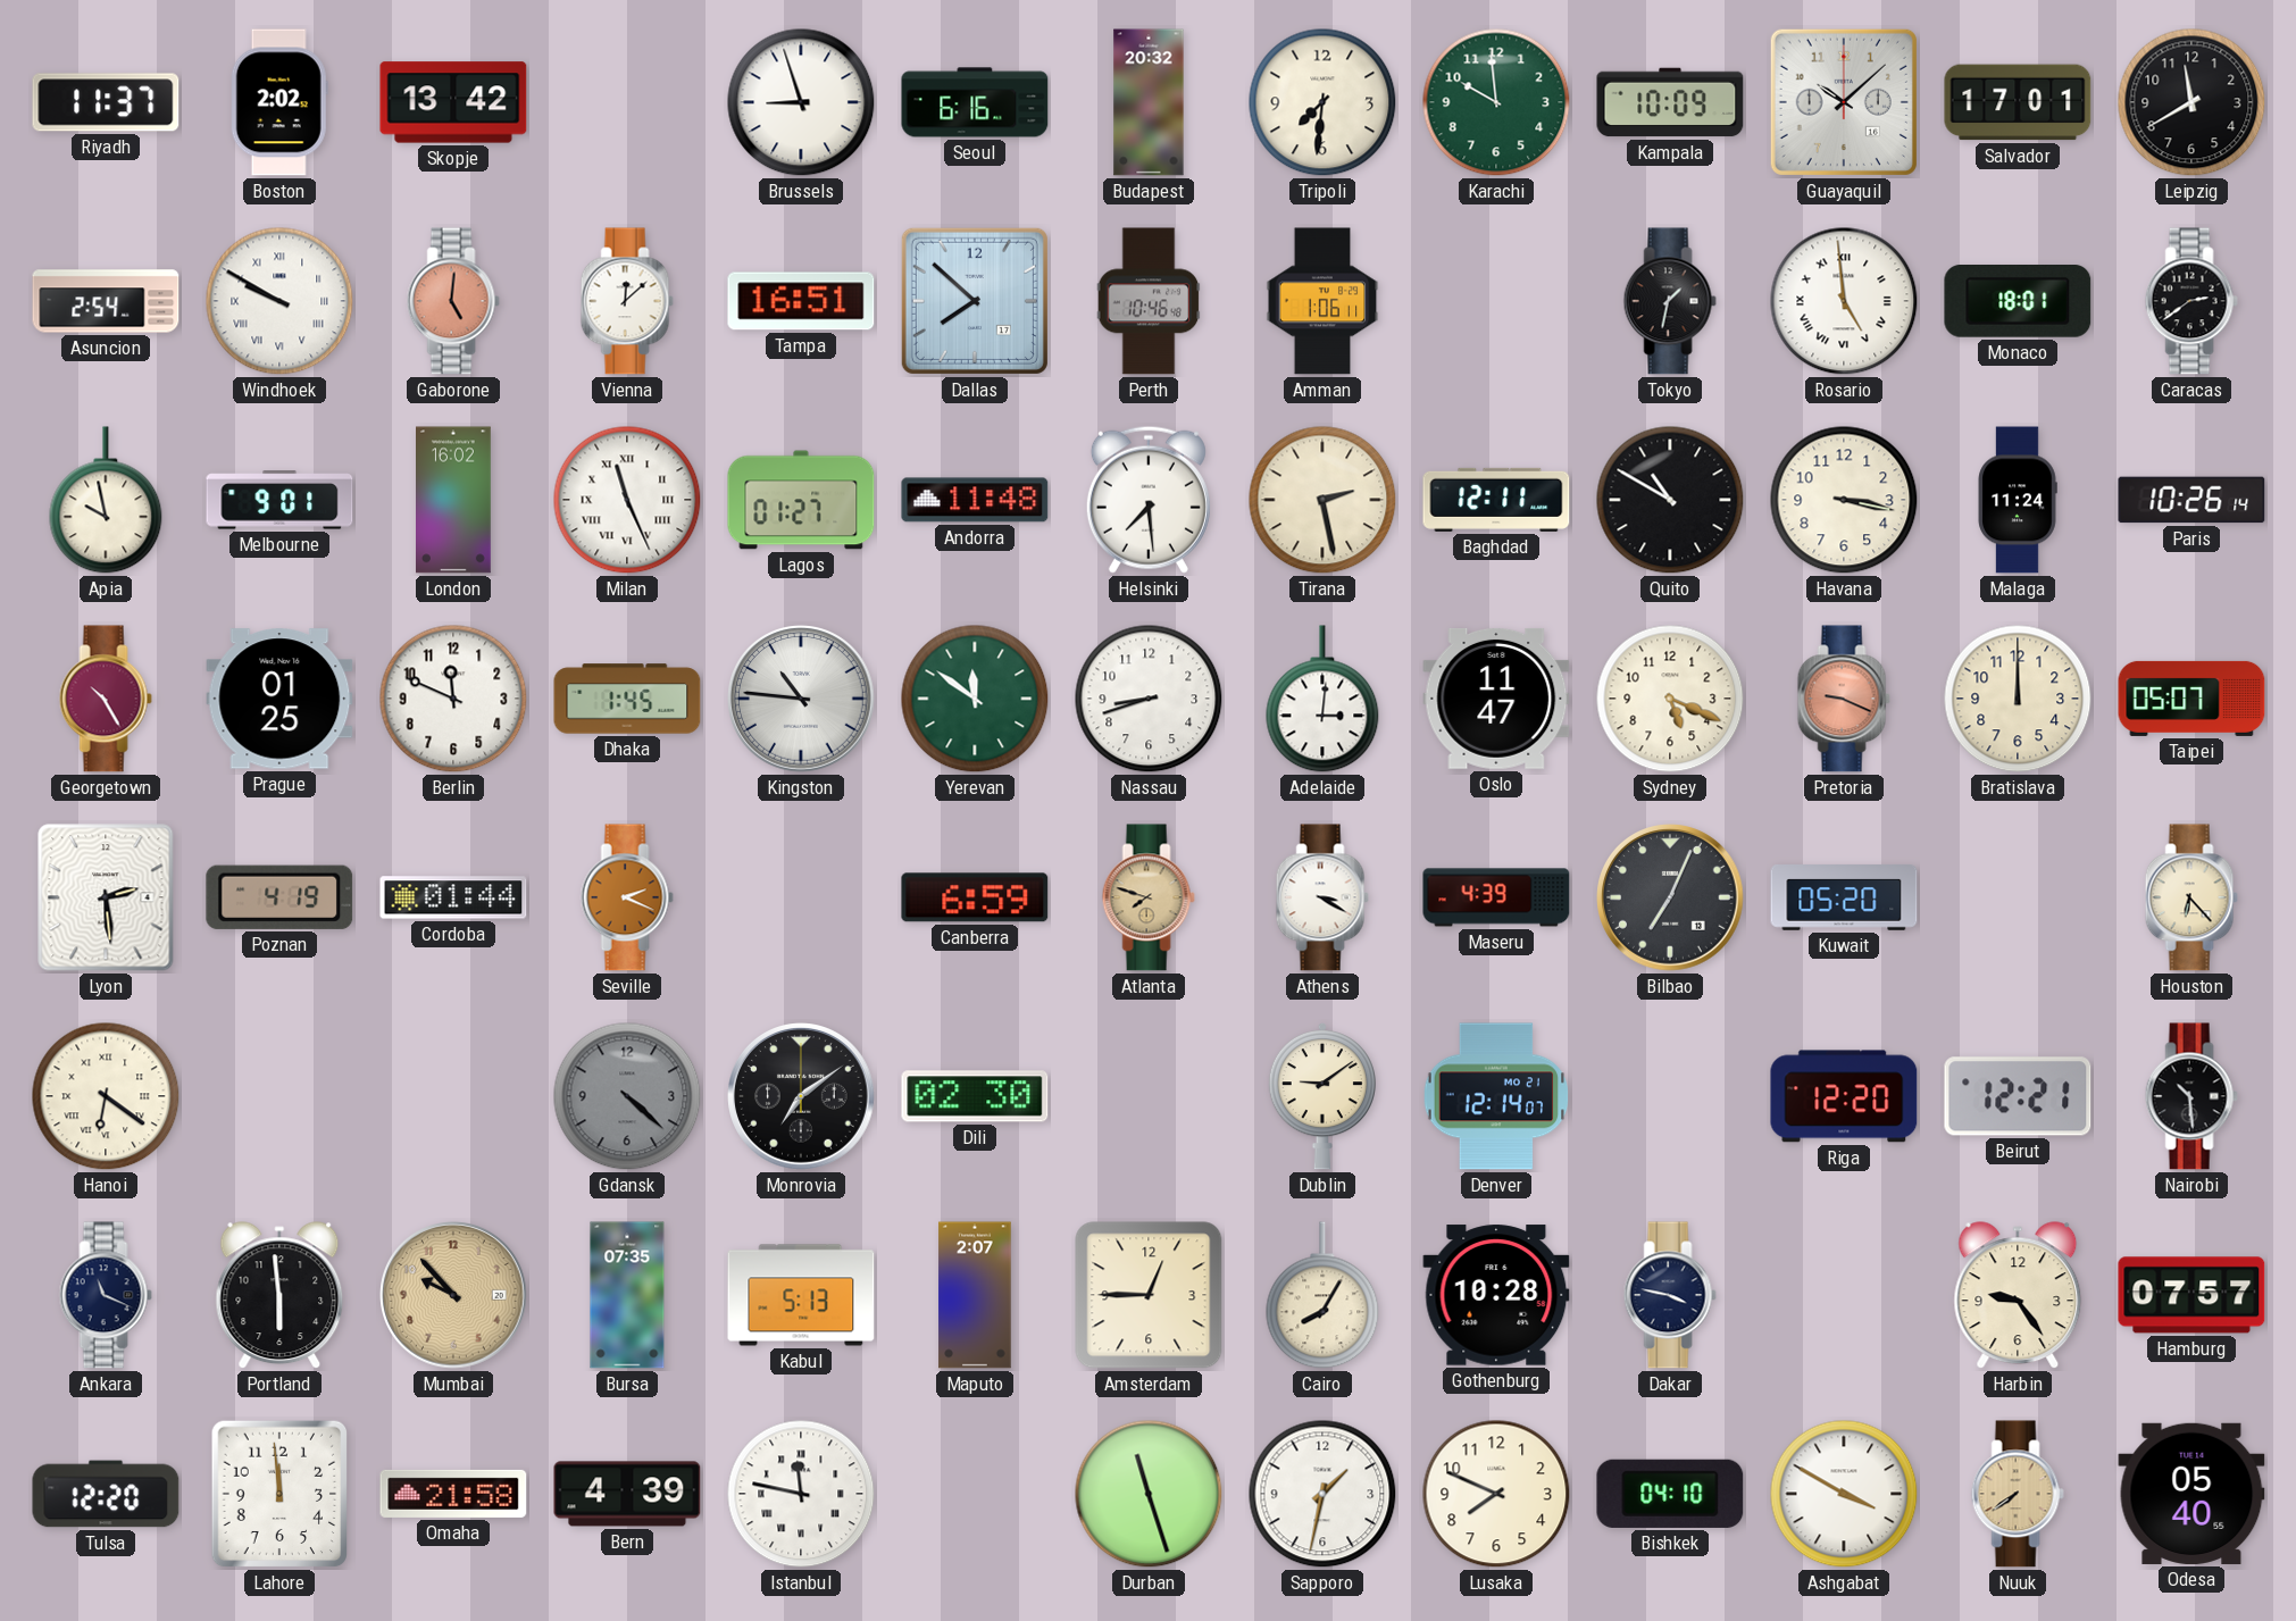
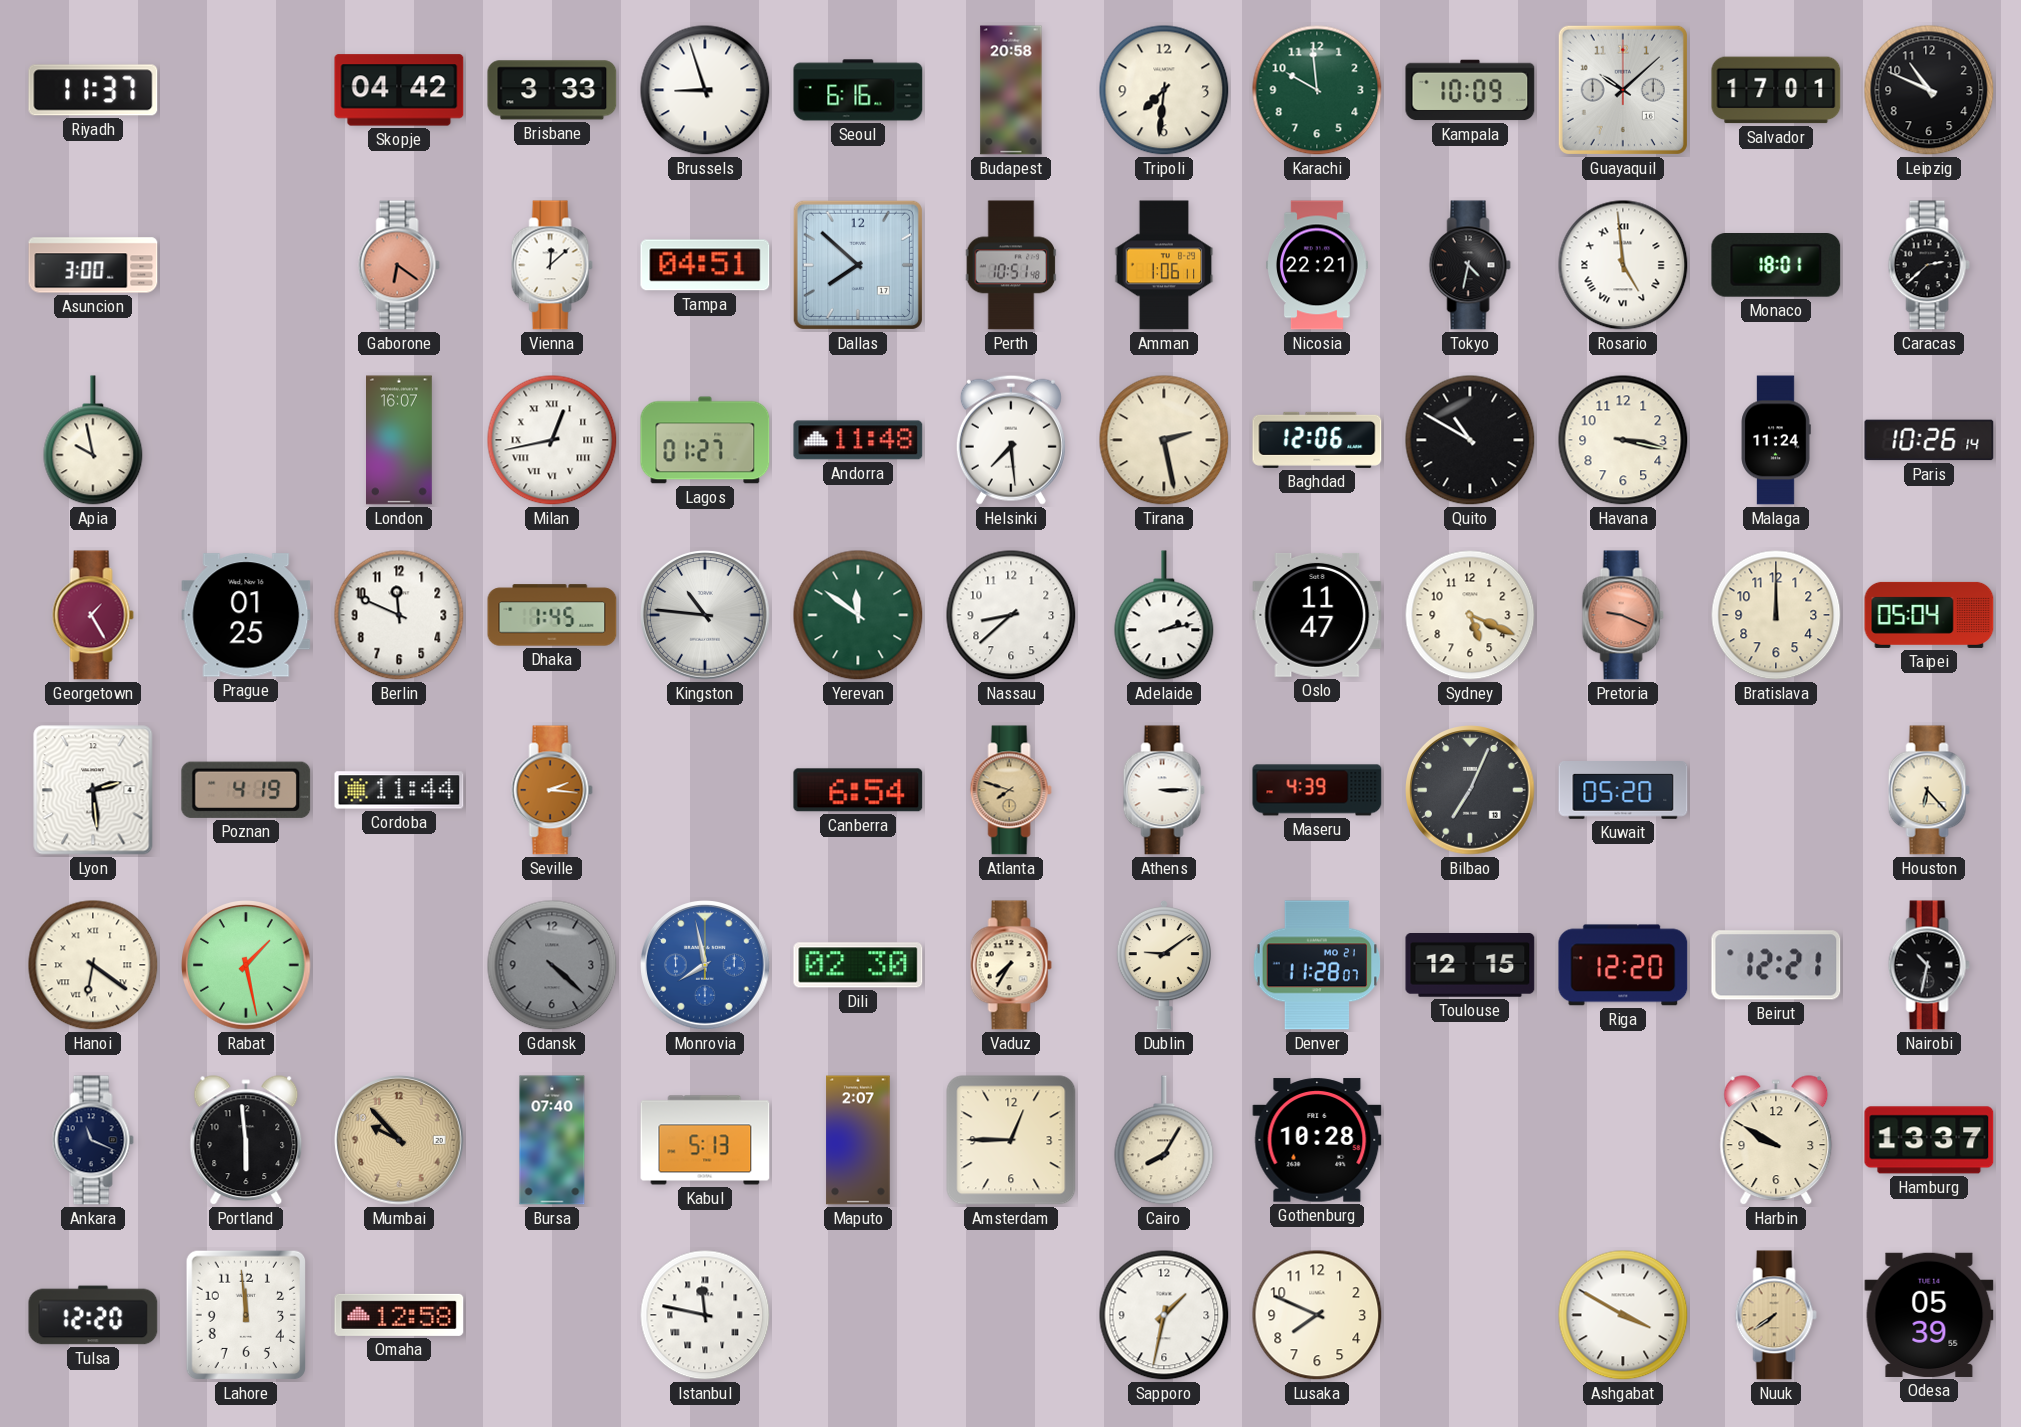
Boston: 2:02 -> none (279, 102)
Skopje: 13:42 -> 04:42 (399, 90)
Brisbane: none -> 3:33 (552, 90)
Budapest: 20:32 -> 20:58 (1011, 90)
Leipzig: 11:40 -> 10:49 (1929, 90)
Asuncion: 2:54 -> 3:00 (93, 265)
Windhoek: 9:50 -> none (279, 301)
Gaborone: 5:01 -> 6:21 (399, 265)
Tampa: 16:51 -> 04:51 (705, 265)
Perth: 10:46 -> 10:51 (1011, 265)
Nicosia: none -> 22:21 (1318, 265)
Tokyo: 1:32 -> 4:32 (1470, 265)
Caracas: 2:39 -> 2:38 (1929, 265)
Melbourne: 9:01 -> none (279, 500)
London: 16:02 -> 16:07 (400, 440)
Milan: 11:26 -> 12:43 (552, 440)
Baghdad: 12:11 -> 12:06 (1317, 440)
Georgetown: 10:25 -> 1:25 (93, 615)
Nassau: 8:42 -> 8:38 (1011, 615)
Adelaide: 3:01 -> 2:13 (1164, 615)
Taipei: 05:07 -> 05:04 (1929, 615)
Cordoba: 01:44 -> 11:44 (399, 790)
Seville: 2:19 -> 2:16 (552, 790)
Canberra: 6:59 -> 6:54 (858, 790)
Athens: 3:20 -> 3:15 (1164, 790)
Rabat: none -> 1:28 (246, 965)
Monrovia: 7:09 -> 7:58 (705, 965)
Monrovia dial: black -> blue (705, 965)
Vaduz: none -> 7:35 (1011, 965)
Denver: 12:14 -> 11:28 (1317, 965)
Toulouse: none -> 12:15 (1470, 966)
Nairobi: 10:29 -> 10:32 (1929, 965)
Bursa: 07:35 -> 07:40 (552, 1140)
Dakar: 3:47 -> none (1670, 1295)
Harbin: 9:24 -> 9:50 (1776, 1141)
Hamburg: 07:57 -> 13:37 (1929, 1140)
Omaha: 21:58 -> 12:58 (399, 1315)
Bern: 4:39 -> none (627, 1494)
Durban: 11:27 -> none (1149, 1494)
Bishkek: 04:10 -> none (1670, 1494)
Odesa: 05:40 -> 05:39 (1929, 1315)
